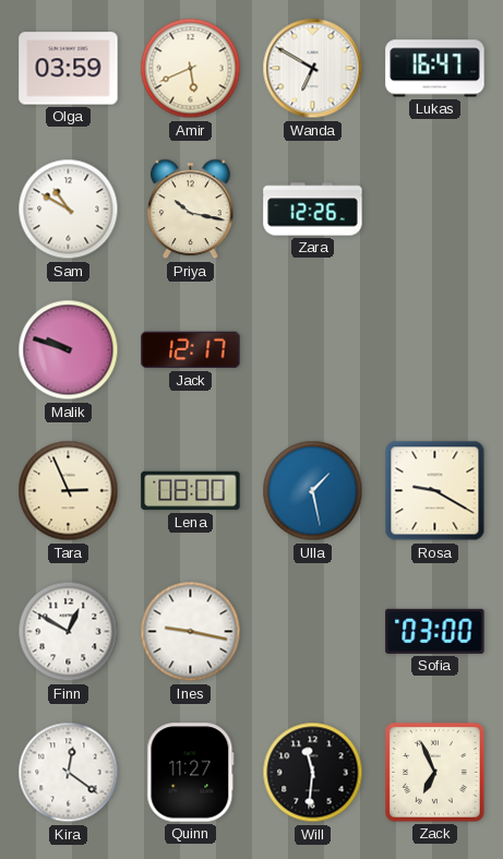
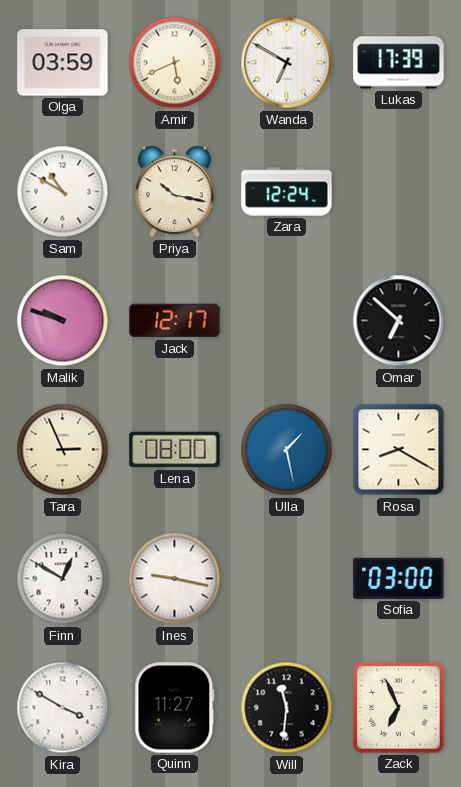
Lukas: 16:47 -> 17:39 (399, 63)
Zara: 12:26 -> 12:24 (287, 192)
Omar: none -> 6:52 (399, 321)
Rosa: 9:20 -> 8:20 (399, 450)
Kira: 12:21 -> 3:50 (63, 708)
